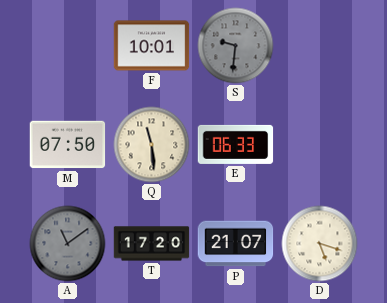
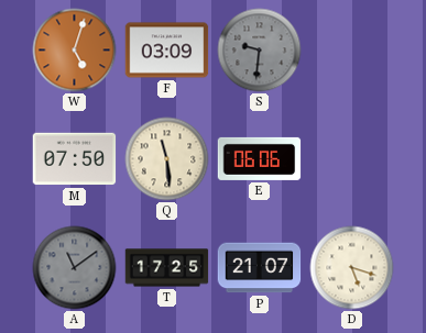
W: none -> 5:03 (75, 51)
F: 10:01 -> 03:09 (167, 51)
E: 06:33 -> 06:06 (260, 158)
T: 17:20 -> 17:25 (167, 268)
